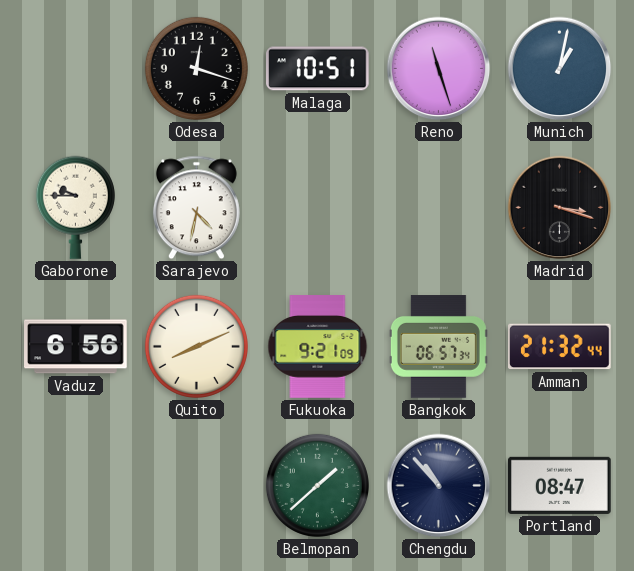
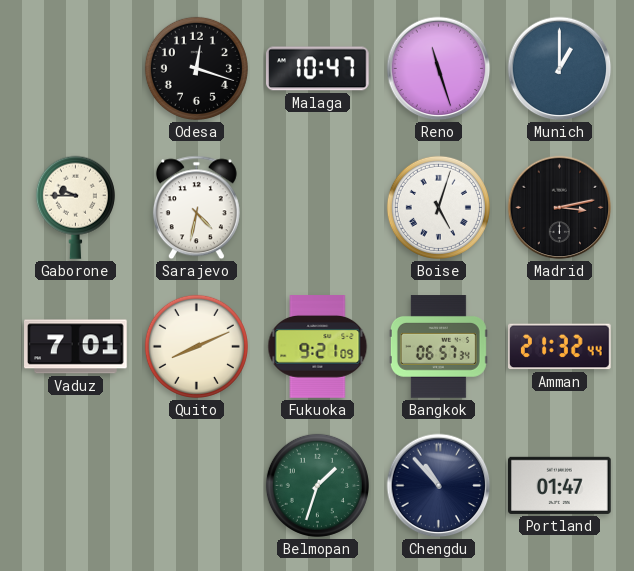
Malaga: 10:51 -> 10:47 (318, 69)
Munich: 1:02 -> 1:00 (560, 69)
Boise: none -> 5:03 (438, 207)
Madrid: 3:18 -> 3:13 (560, 208)
Vaduz: 6:56 -> 7:01 (76, 347)
Belmopan: 1:38 -> 1:33 (317, 485)
Portland: 08:47 -> 01:47 (560, 485)
